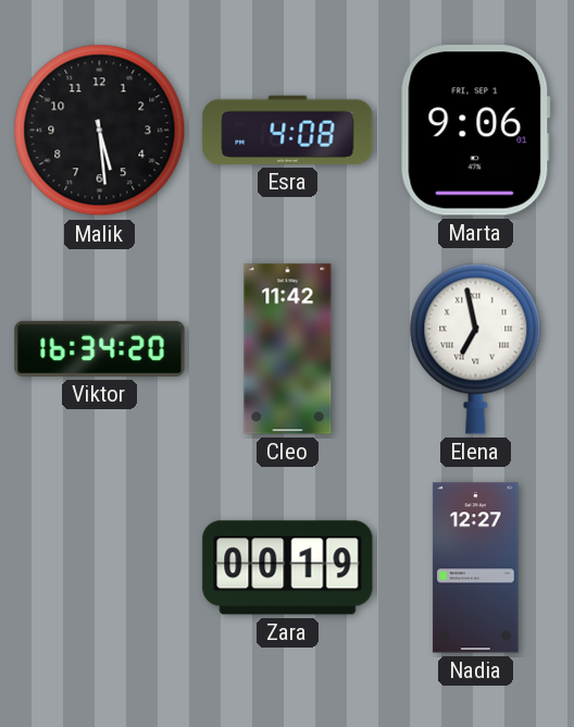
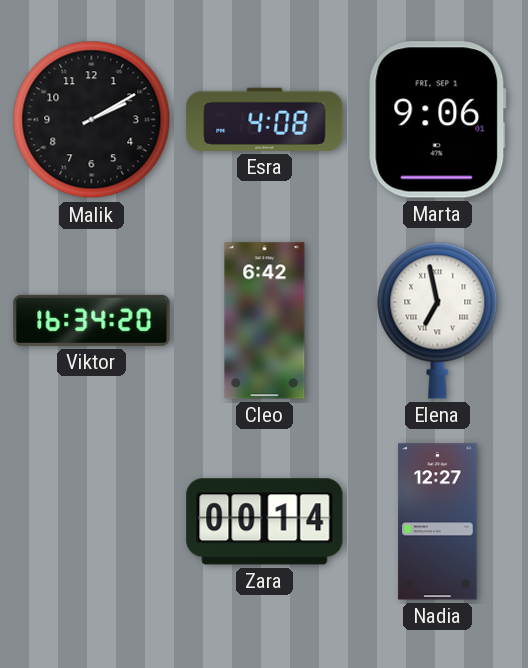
Malik: 5:29 -> 2:10 (92, 120)
Cleo: 11:42 -> 6:42 (265, 321)
Zara: 00:19 -> 00:14 (265, 522)
